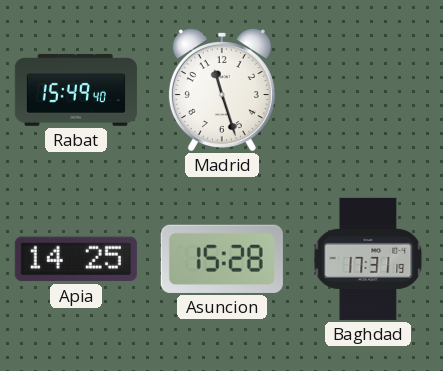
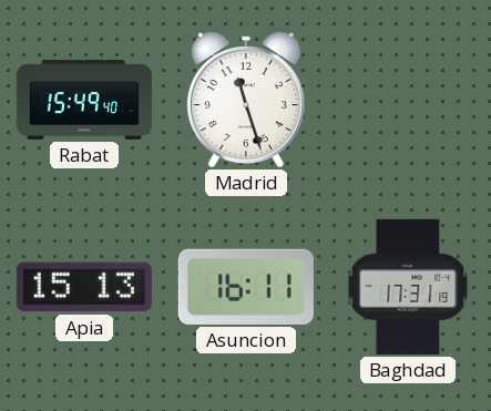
Apia: 14:25 -> 15:13 (84, 287)
Asuncion: 15:28 -> 16:11 (246, 287)
